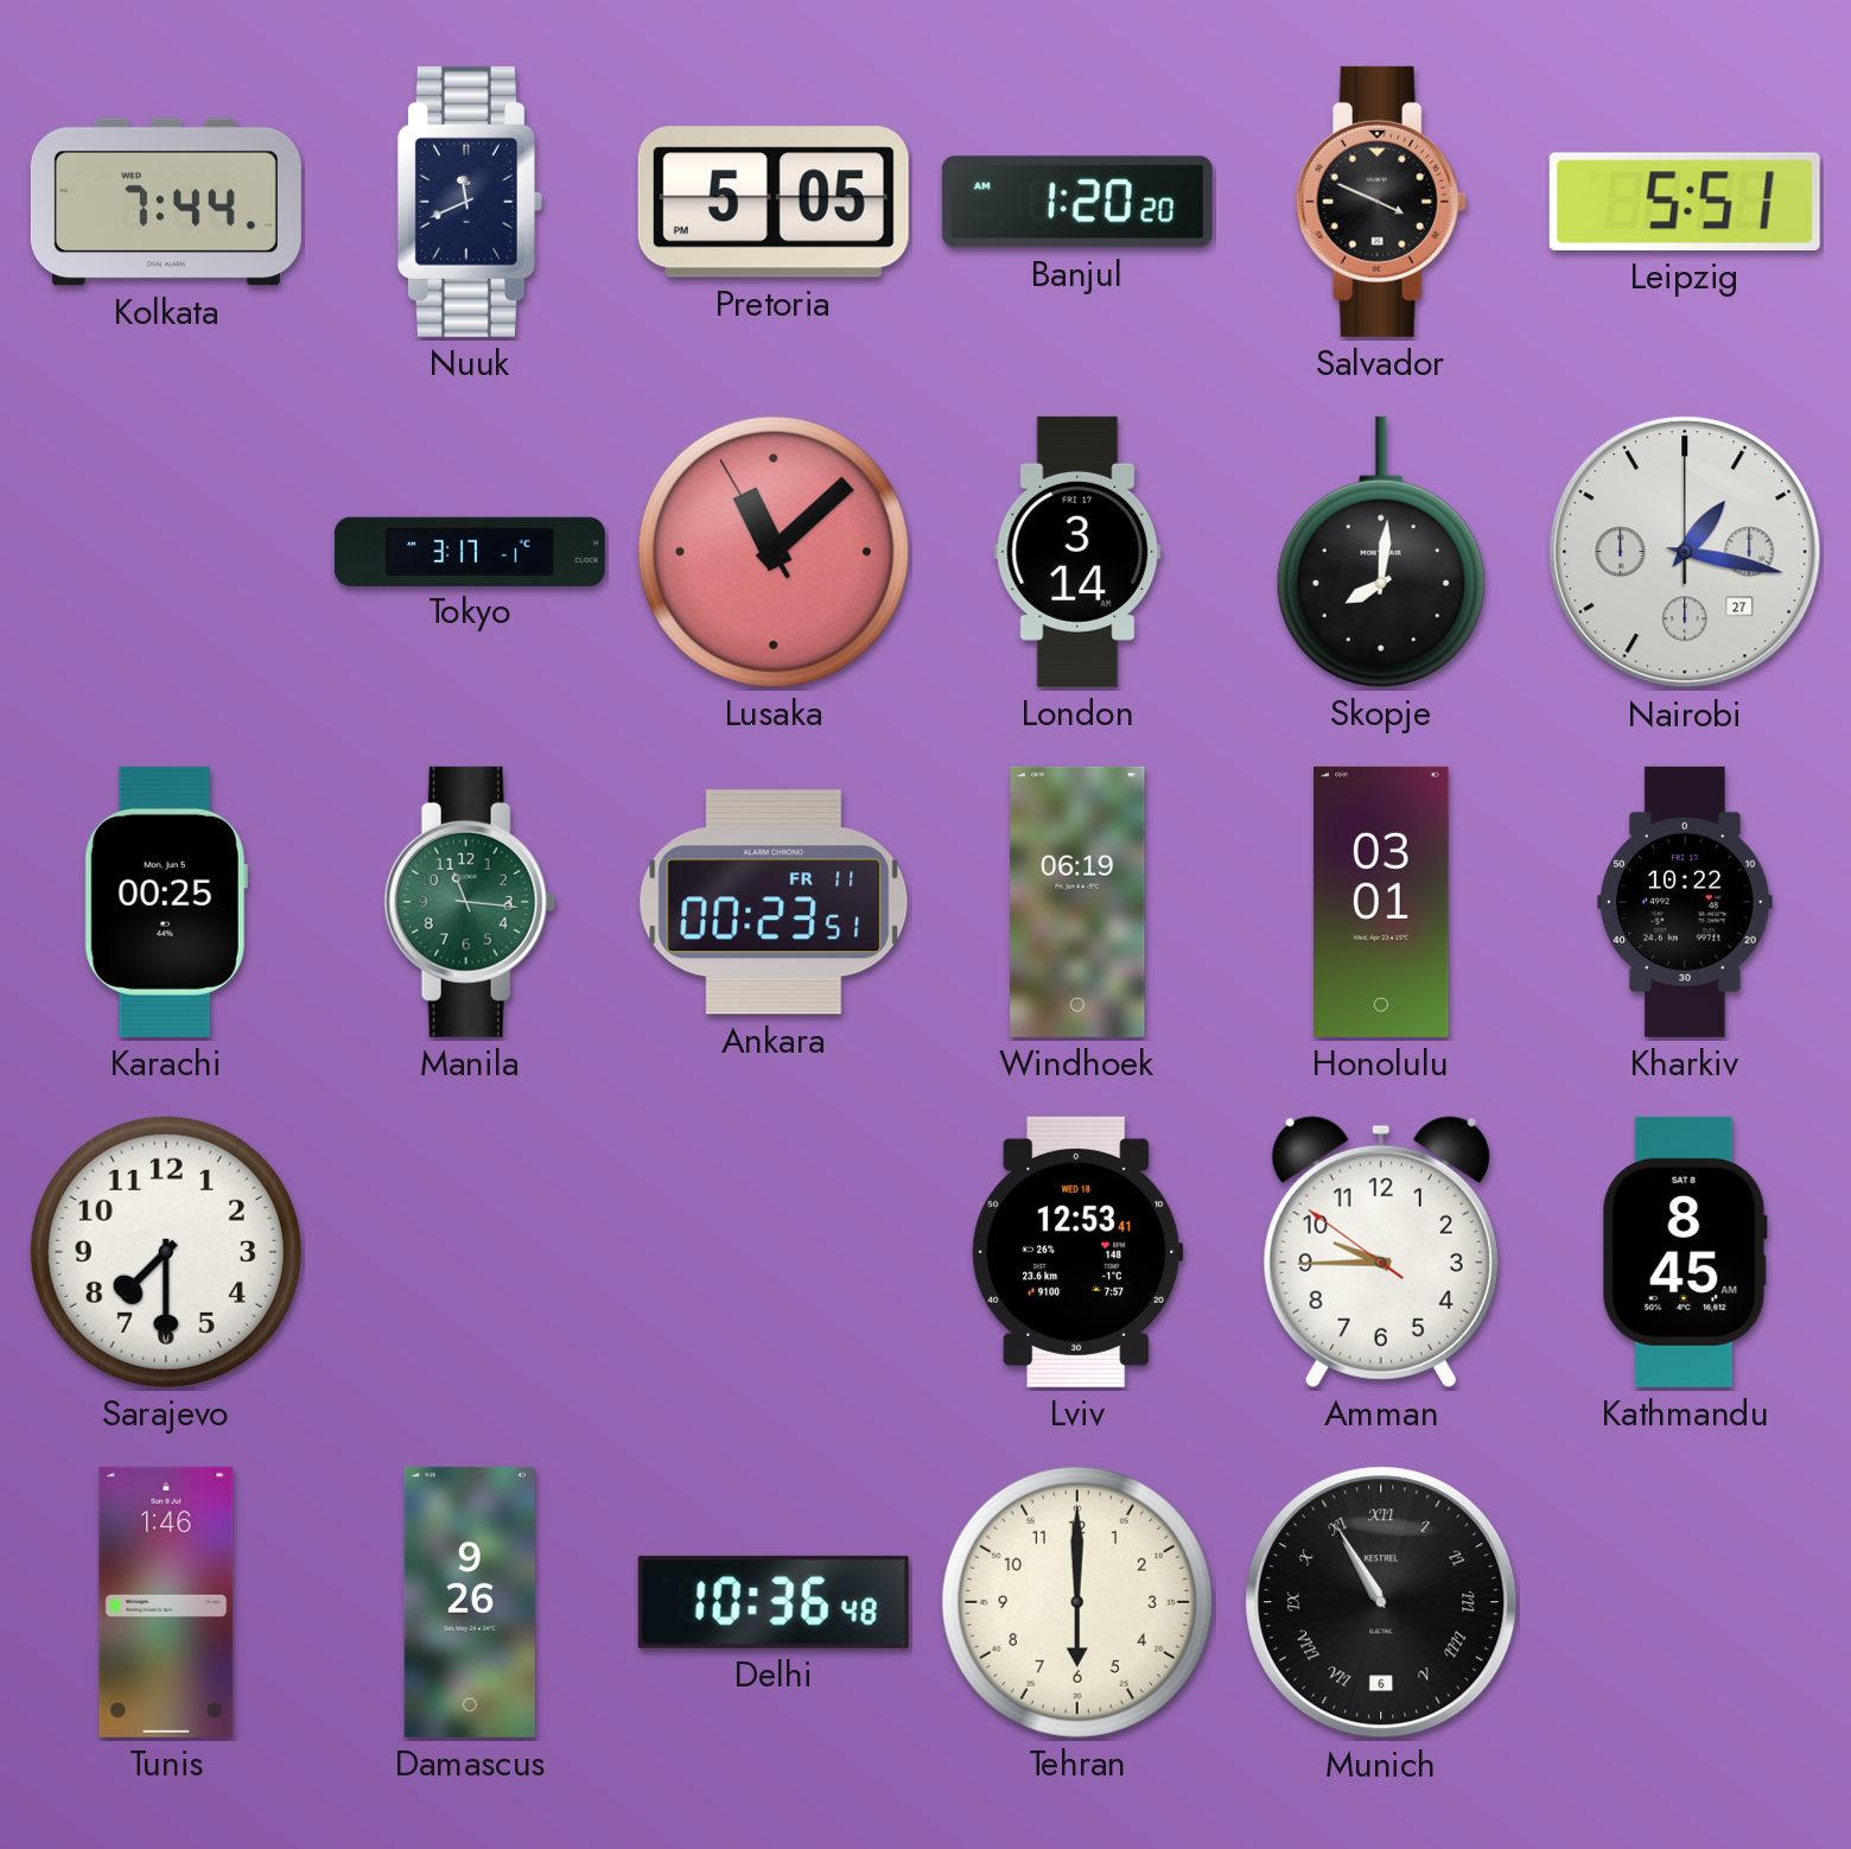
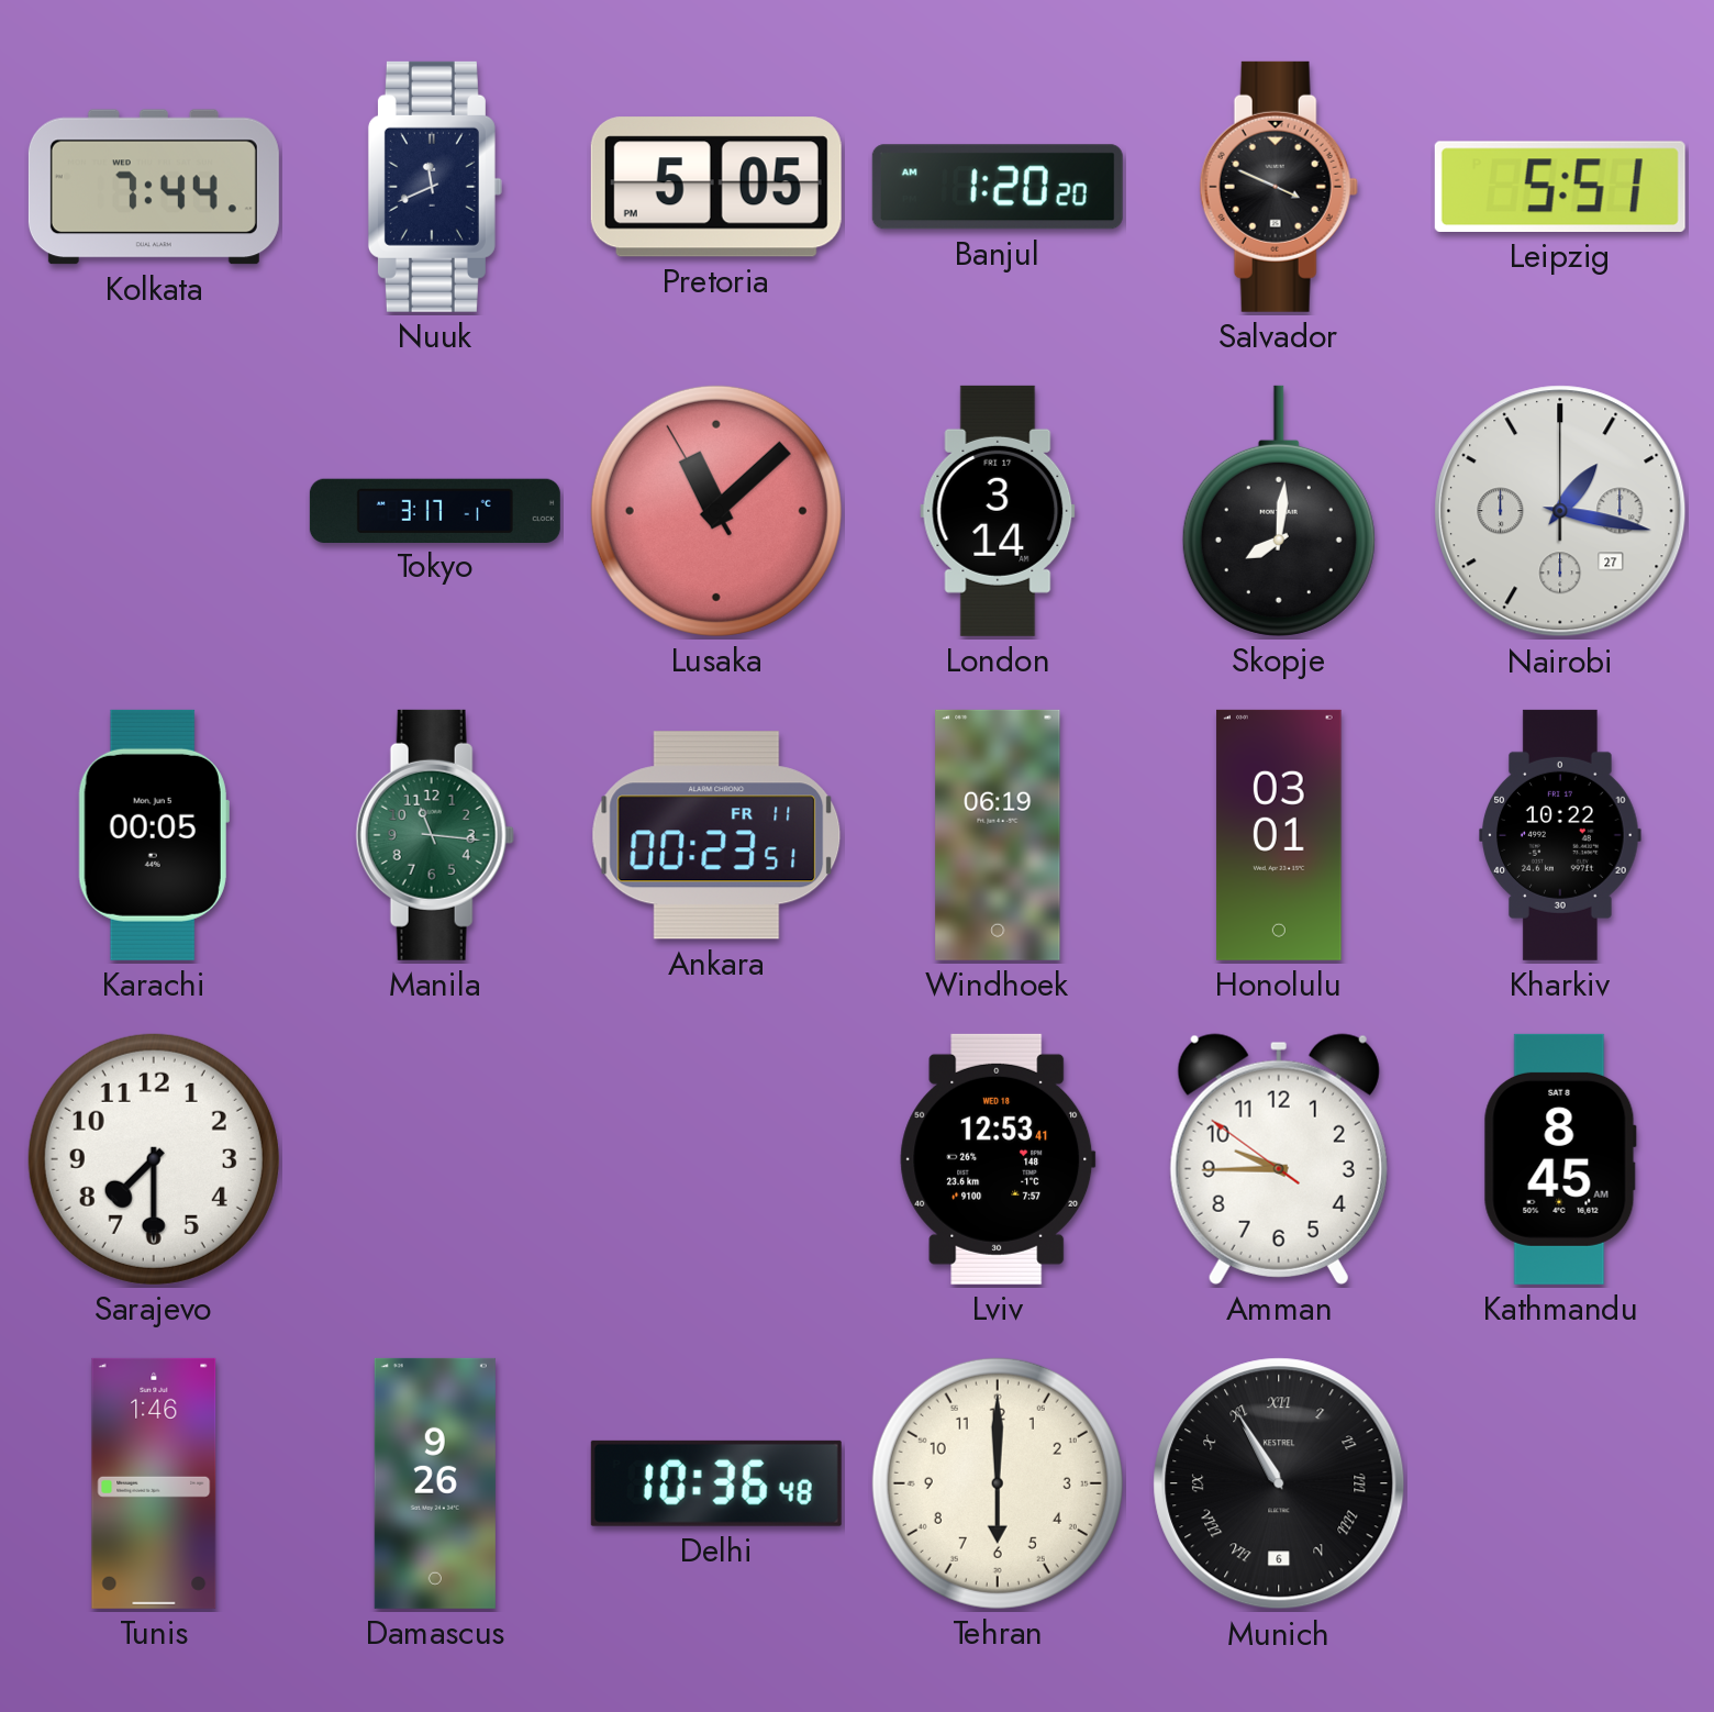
Karachi: 00:25 -> 00:05 (154, 835)
